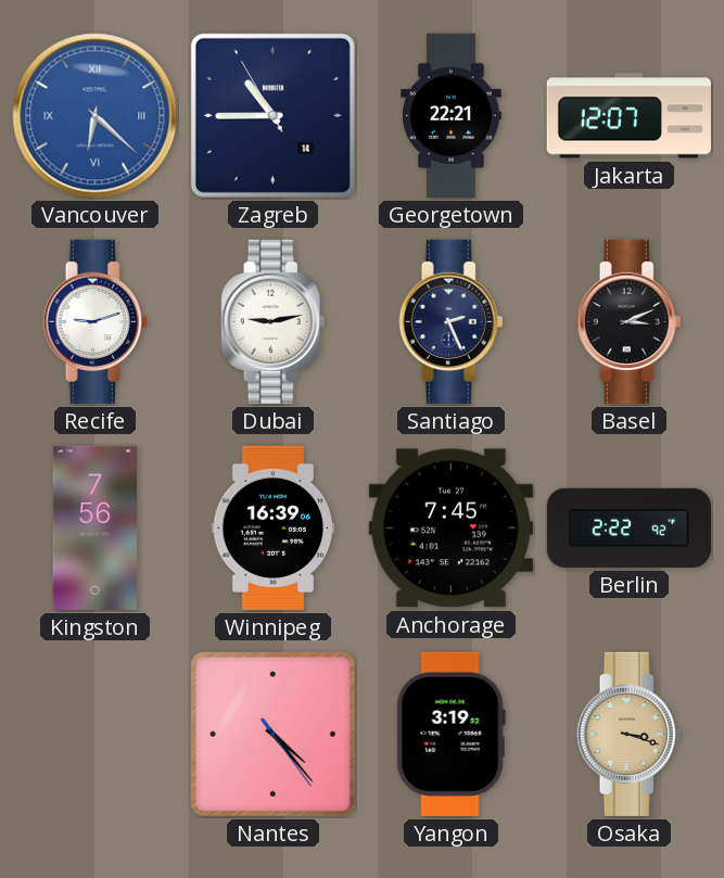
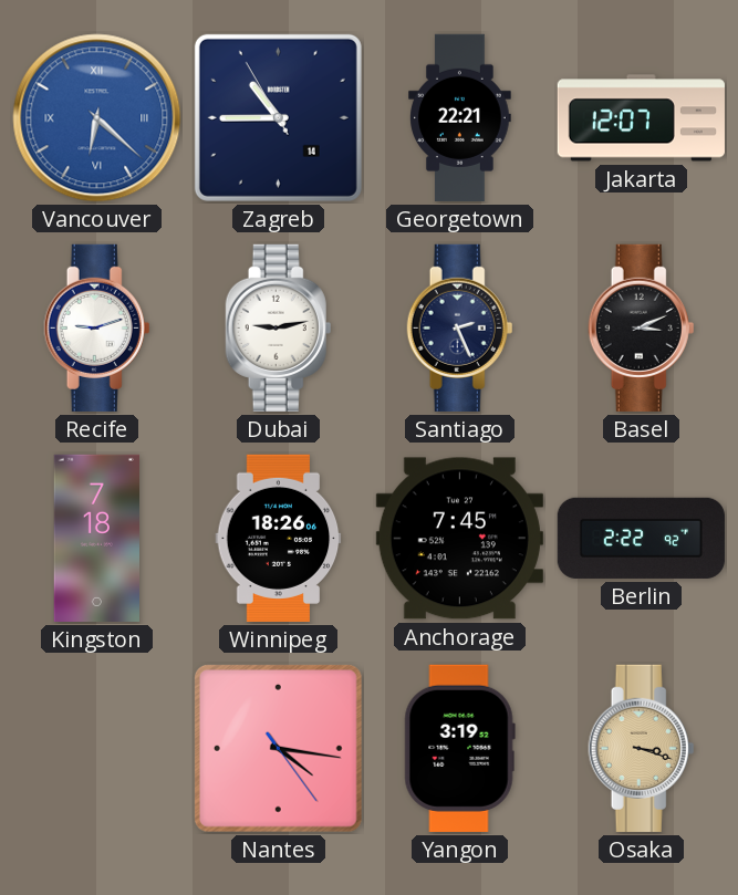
Kingston: 7:56 -> 7:18 (96, 538)
Winnipeg: 16:39 -> 18:26 (279, 538)
Nantes: 4:23 -> 4:16 (278, 748)
